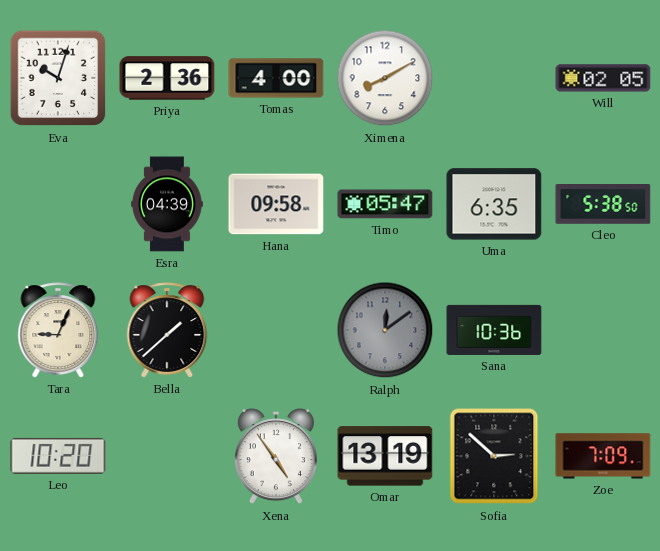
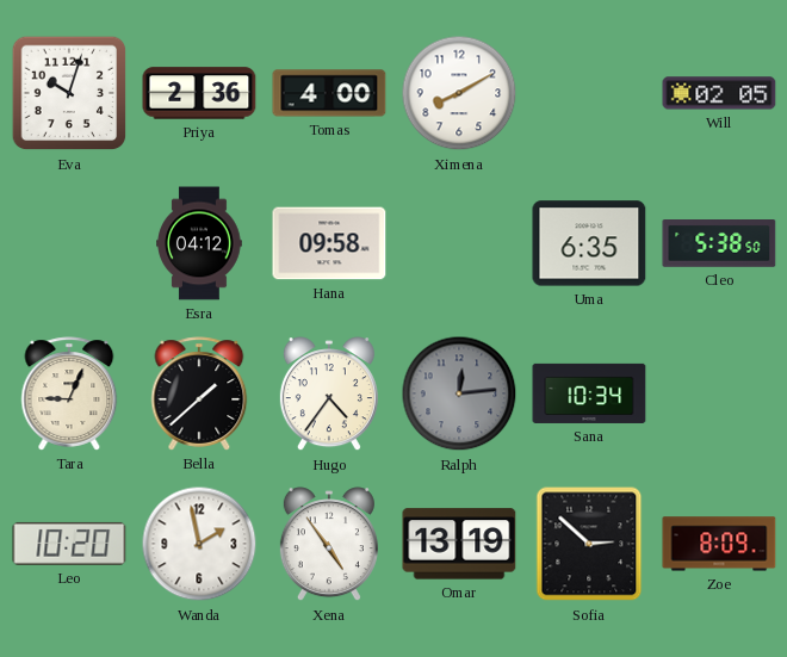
Esra: 04:39 -> 04:12 (199, 243)
Timo: 05:47 -> none (385, 204)
Hugo: none -> 4:36 (329, 395)
Ralph: 12:09 -> 12:14 (459, 393)
Sana: 10:36 -> 10:34 (589, 393)
Wanda: none -> 1:58 (199, 544)
Zoe: 7:09 -> 8:09 (719, 544)
